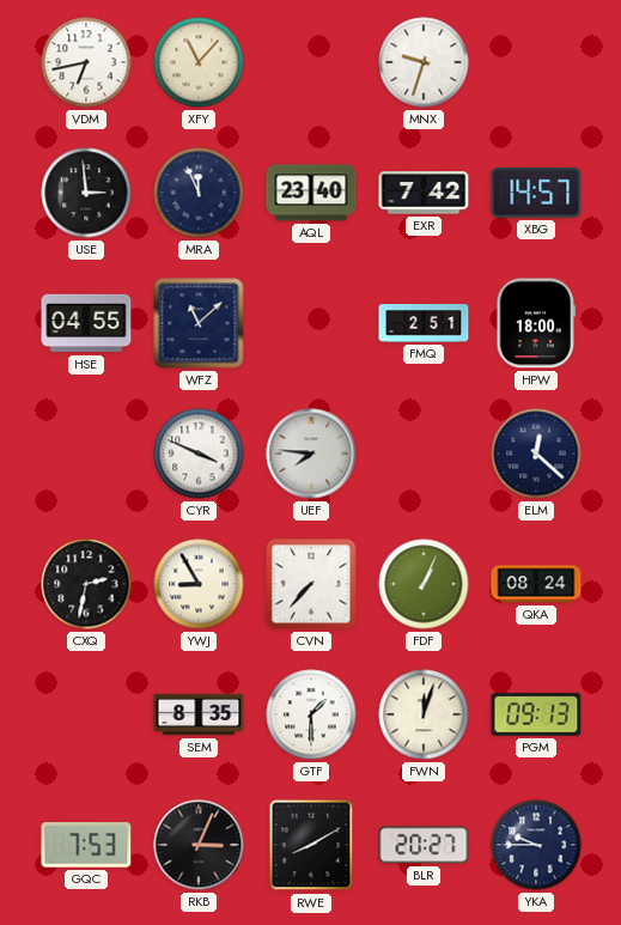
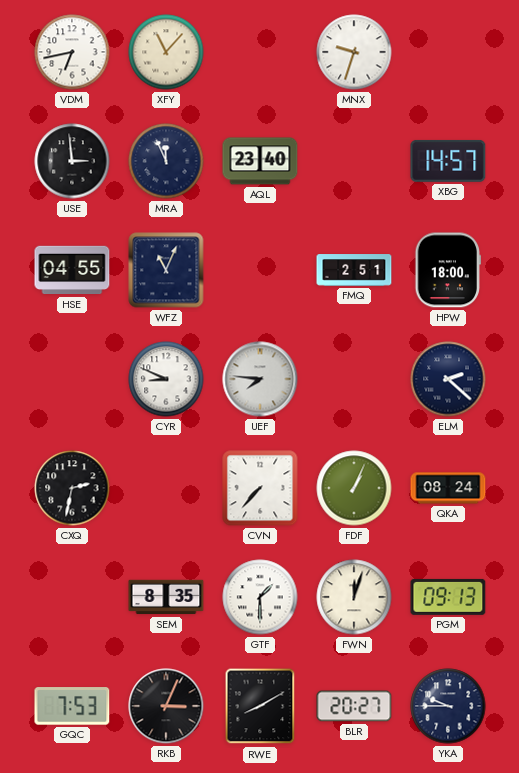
EXR: 7:42 -> none (424, 193)
WFZ: 11:08 -> 11:04 (166, 270)
CYR: 3:49 -> 8:49 (166, 379)
ELM: 12:22 -> 2:22 (448, 379)
YWJ: 8:55 -> none (199, 584)
